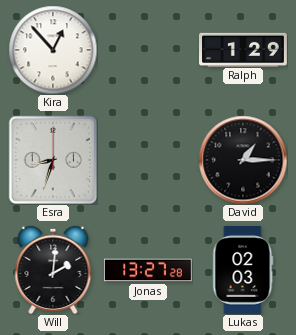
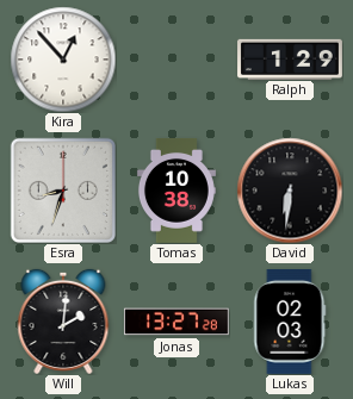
Tomas: none -> 10:38 (176, 191)
David: 1:15 -> 6:31 (290, 191)
